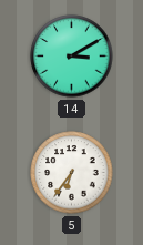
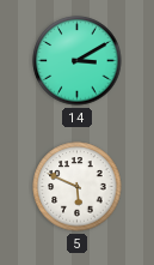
5: 6:36 -> 5:49 (78, 187)
